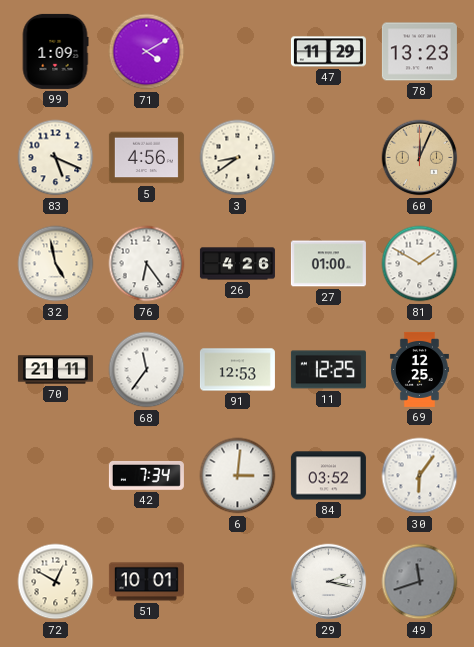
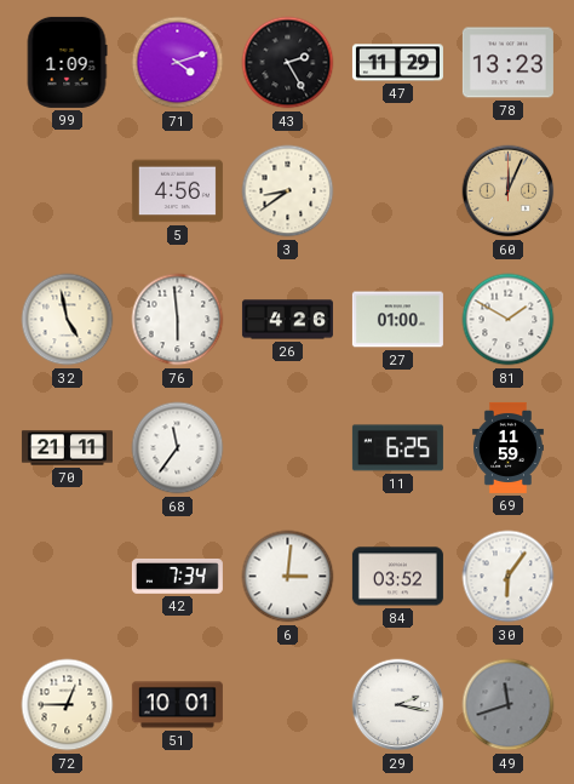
71: 4:10 -> 4:12 (178, 63)
43: none -> 2:25 (288, 63)
83: 5:19 -> none (56, 158)
76: 6:24 -> 5:59 (178, 320)
91: 12:53 -> none (237, 370)
11: 12:25 -> 6:25 (397, 448)
69: 12:25 -> 11:59 (507, 447)
72: 12:50 -> 12:45 (68, 705)
